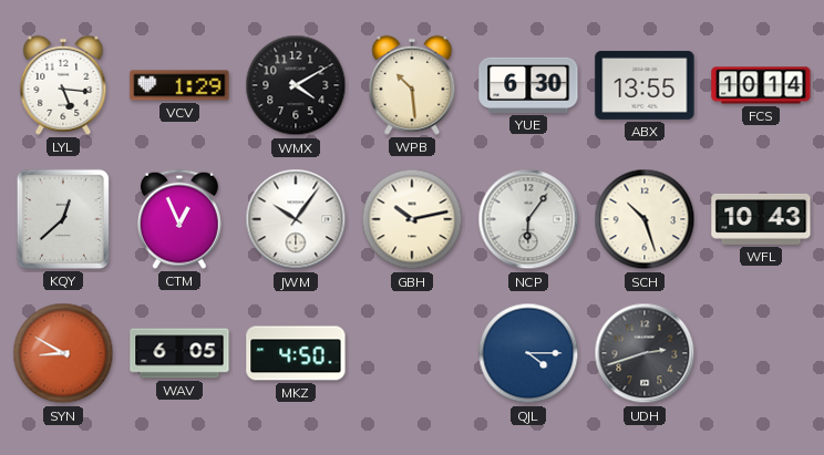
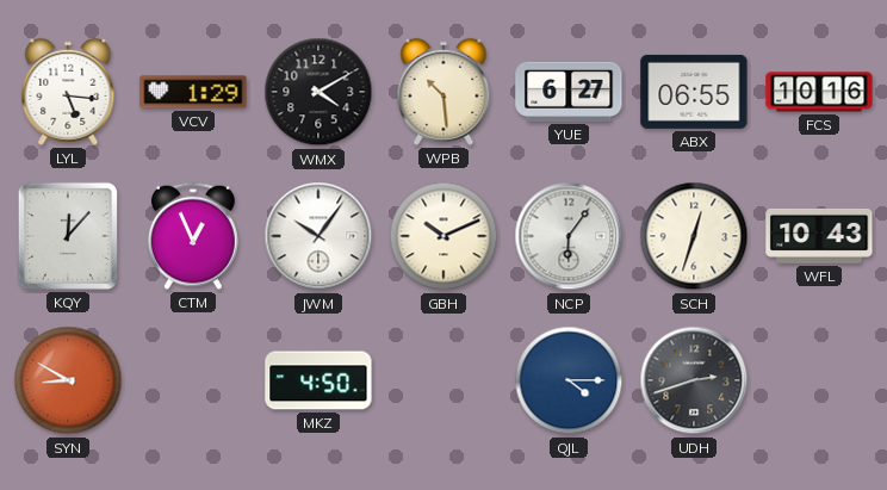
YUE: 6:30 -> 6:27 (569, 92)
ABX: 13:55 -> 06:55 (694, 92)
FCS: 10:14 -> 10:16 (819, 92)
KQY: 12:38 -> 12:07 (68, 236)
GBH: 10:13 -> 10:11 (443, 236)
SCH: 10:27 -> 12:33 (694, 236)
WAV: 6:05 -> none (179, 353)
